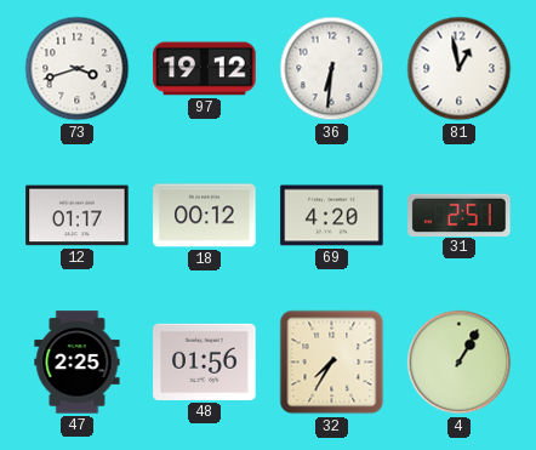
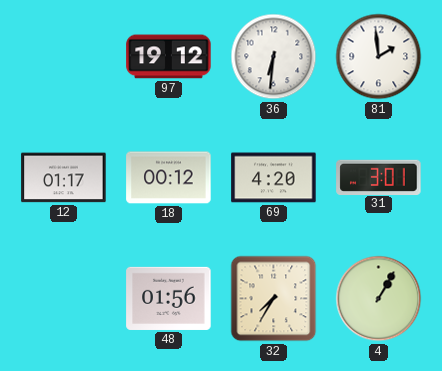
73: 3:42 -> none (78, 69)
81: 12:58 -> 1:59 (379, 57)
31: 2:51 -> 3:01 (379, 177)
47: 2:25 -> none (78, 363)
